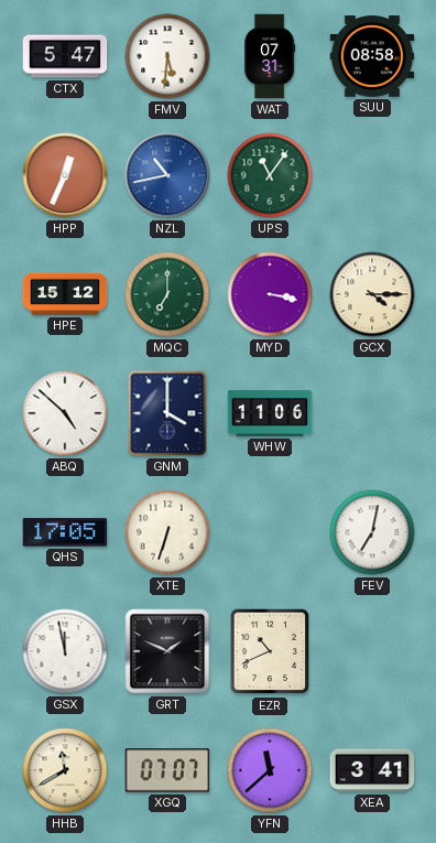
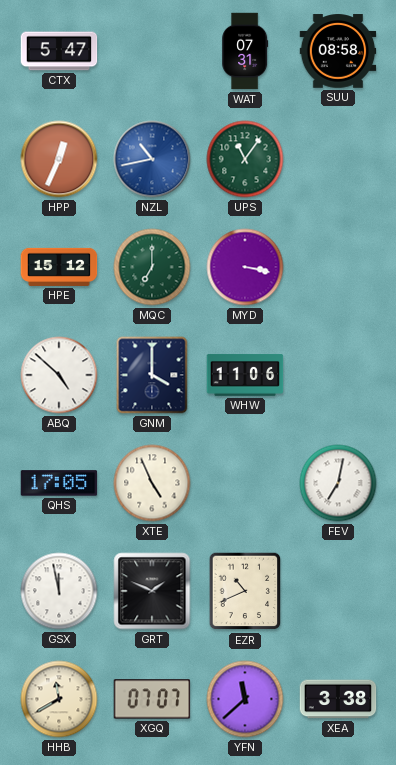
FMV: 5:31 -> none (167, 56)
GCX: 4:15 -> none (372, 294)
XTE: 6:33 -> 4:56 (152, 483)
XEA: 3:41 -> 3:38 (338, 699)
